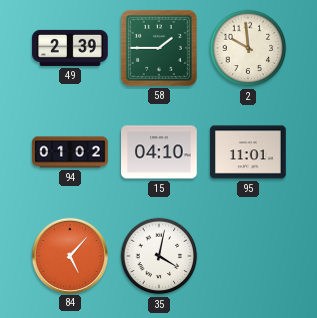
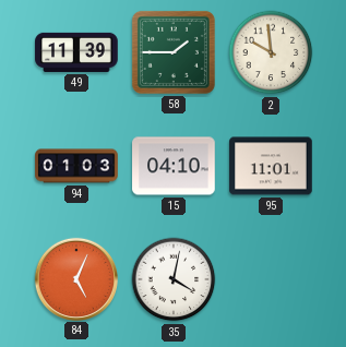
49: 2:39 -> 11:39 (76, 52)
94: 01:02 -> 01:03 (76, 166)
84: 5:07 -> 5:04 (75, 278)
